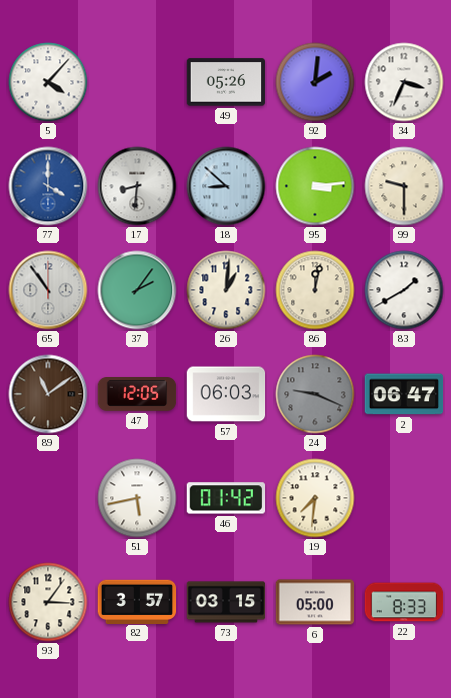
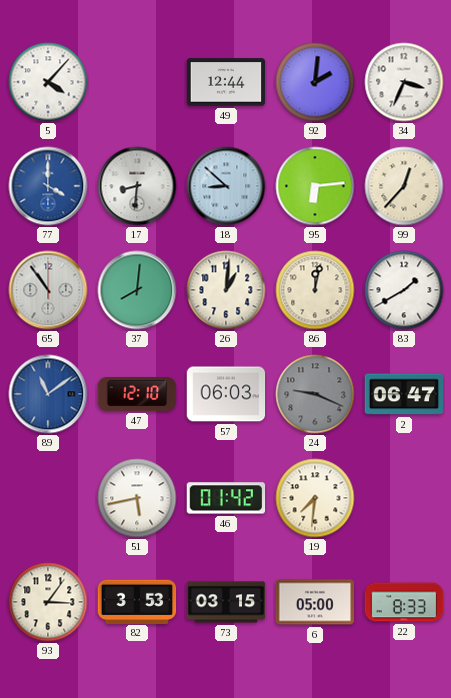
49: 05:26 -> 12:44 (226, 82)
95: 3:14 -> 6:14 (315, 186)
99: 9:30 -> 12:37 (404, 186)
37: 2:06 -> 8:01 (137, 290)
89 dial: brown -> blue (48, 394)
47: 12:05 -> 12:10 (137, 395)
82: 3:57 -> 3:53 (137, 601)
